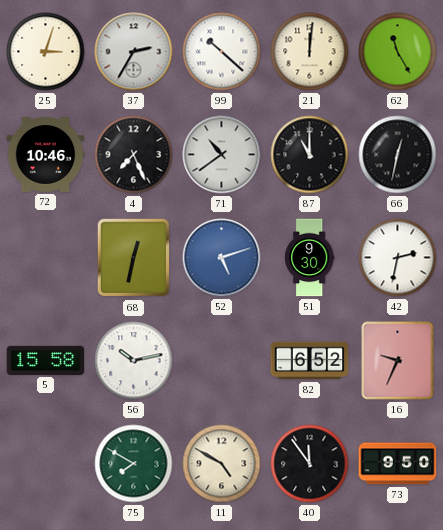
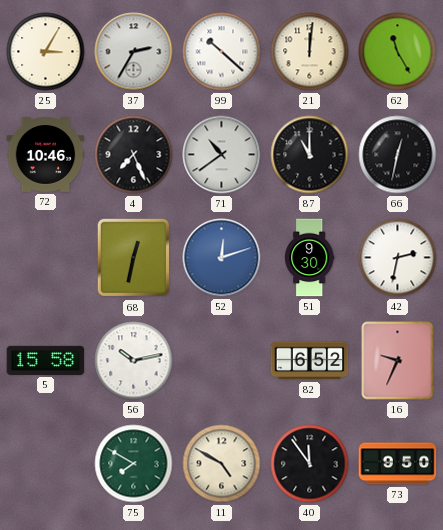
25: 3:03 -> 3:05 (46, 52)
52: 5:12 -> 12:12 (222, 258)
